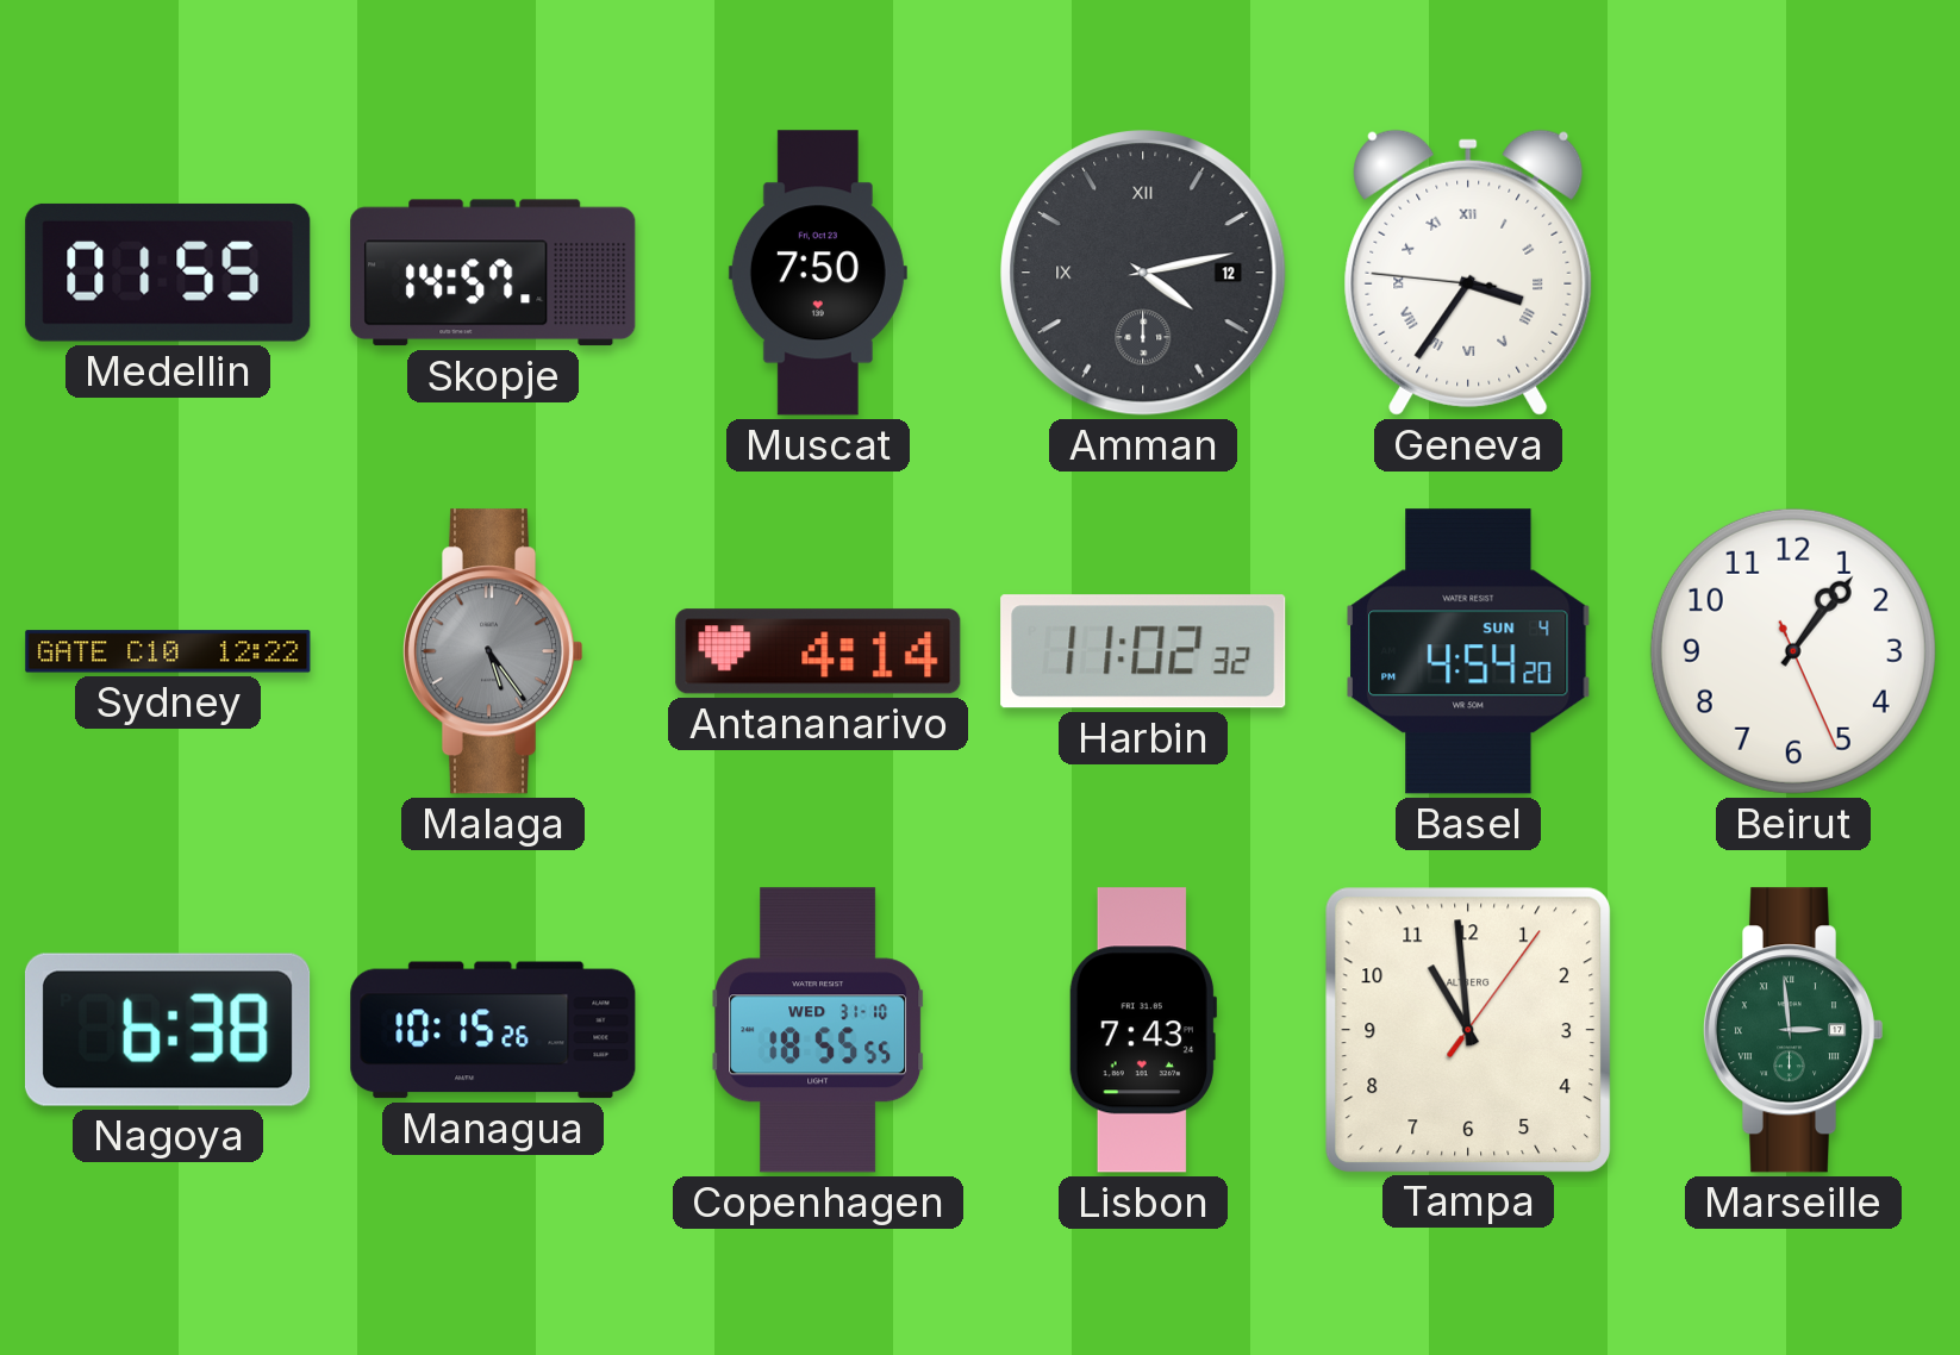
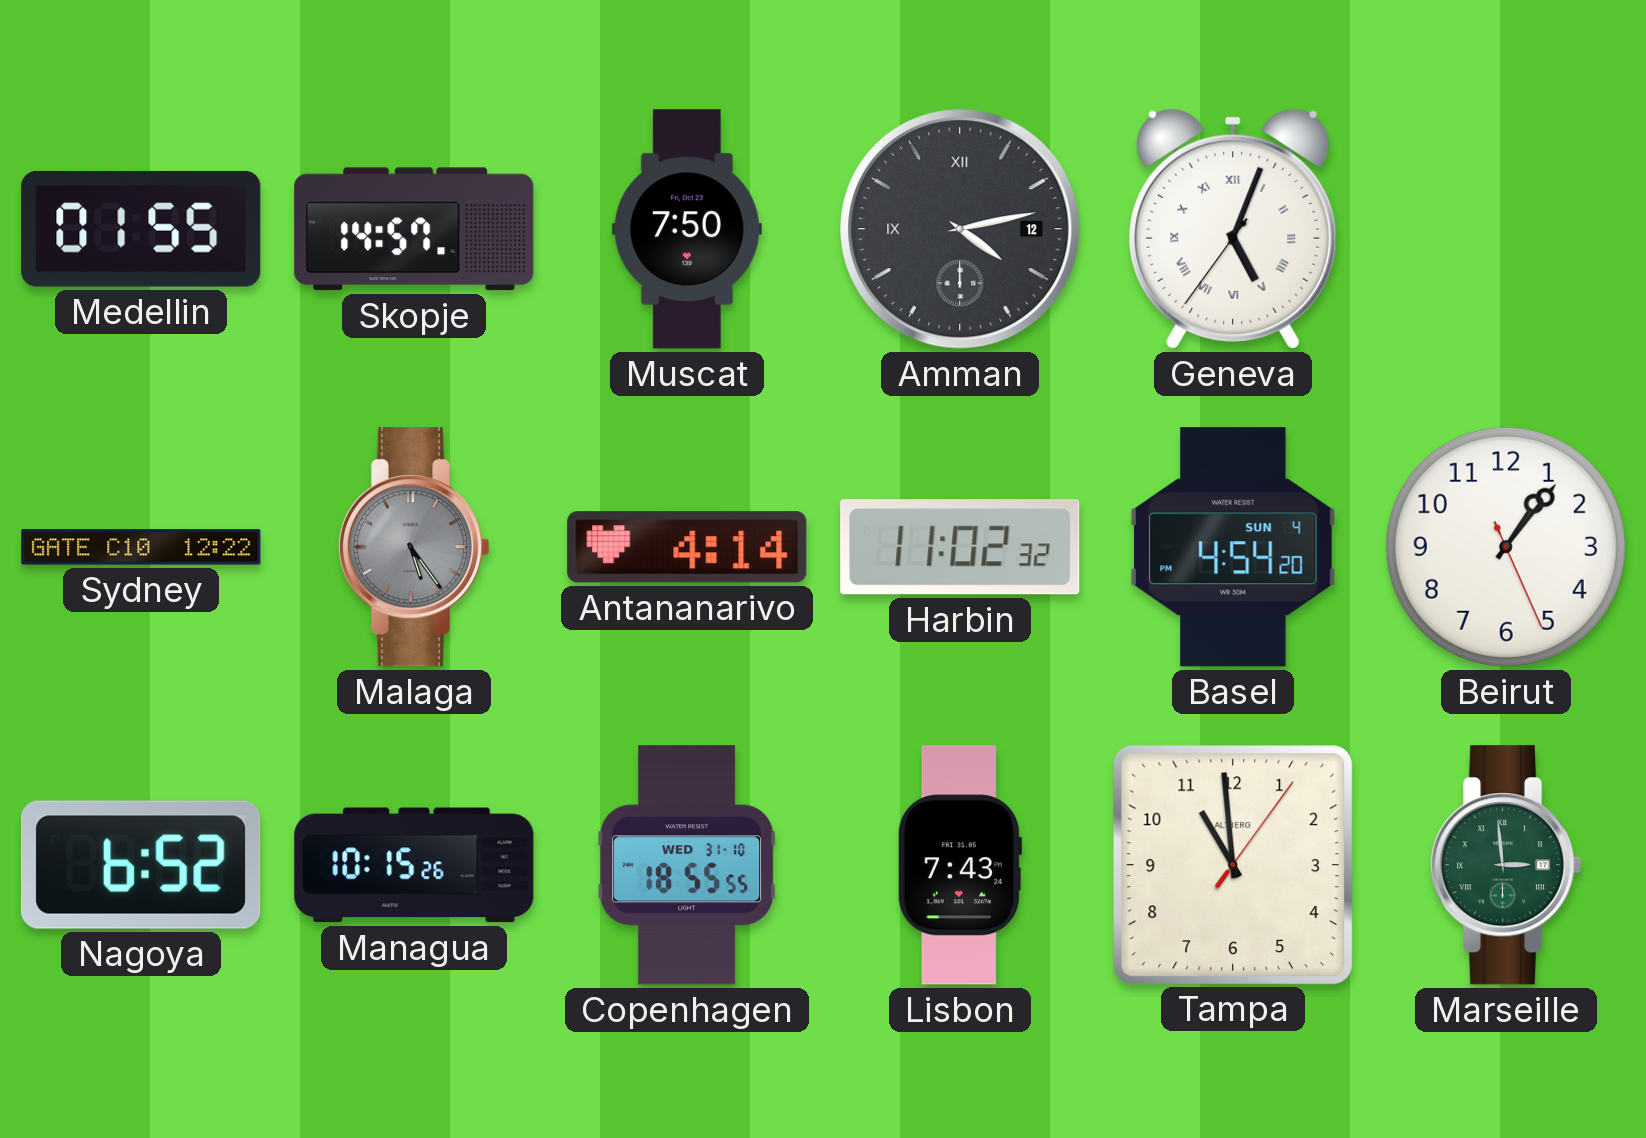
Geneva: 3:35 -> 5:03 (1233, 229)
Nagoya: 6:38 -> 6:52 (141, 865)
